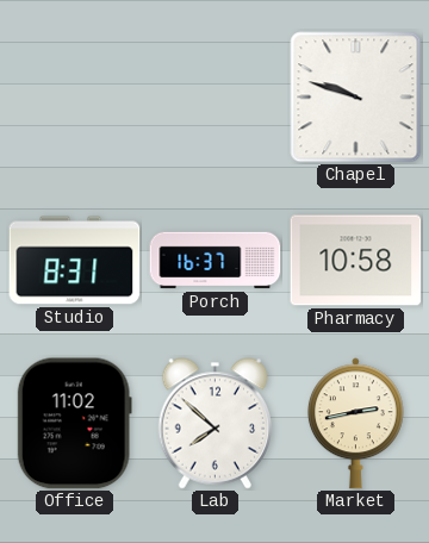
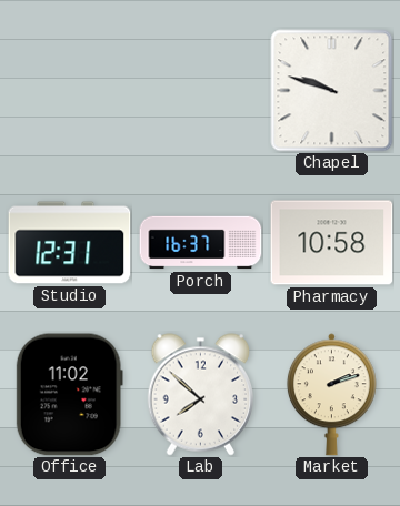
Studio: 8:31 -> 12:31 (70, 243)
Market: 2:43 -> 2:12 (331, 395)
